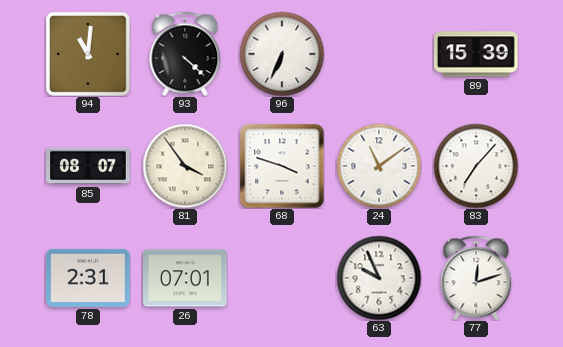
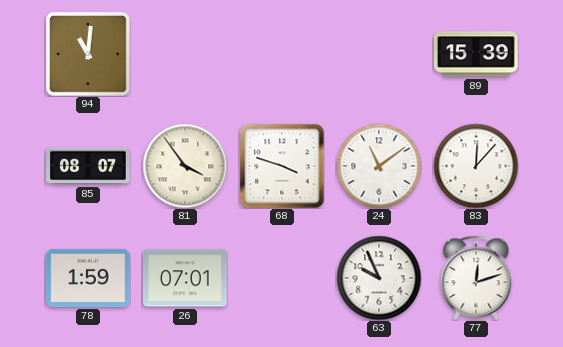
93: 4:22 -> none (185, 54)
96: 6:34 -> none (282, 54)
83: 7:07 -> 12:07 (476, 166)
78: 2:31 -> 1:59 (89, 278)
